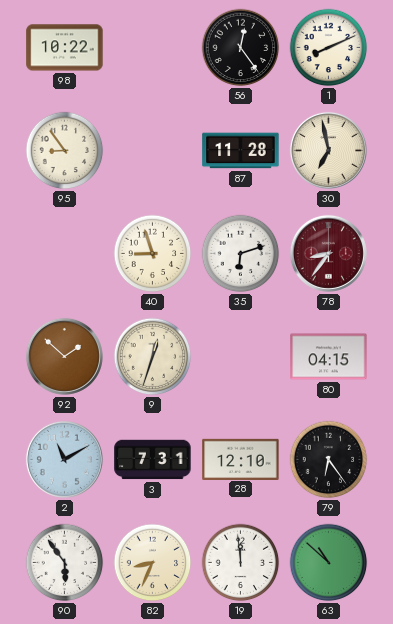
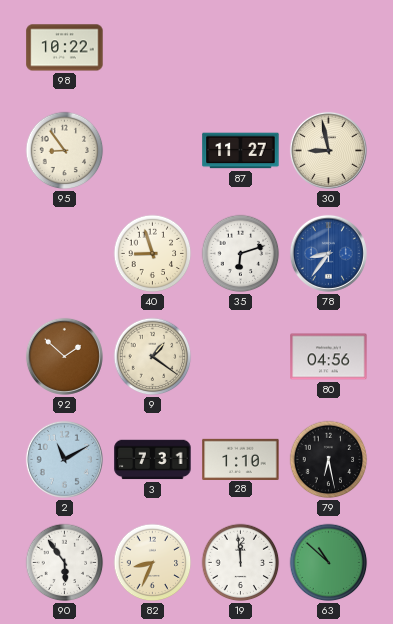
56: 12:24 -> none (241, 48)
1: 8:11 -> none (329, 48)
87: 11:28 -> 11:27 (241, 151)
30: 6:58 -> 8:58 (328, 150)
78 dial: burgundy -> blue (328, 253)
9: 12:33 -> 1:21 (153, 357)
80: 04:15 -> 04:56 (329, 357)
28: 12:10 -> 1:10 (241, 459)
79: 6:24 -> 6:28 (329, 460)
